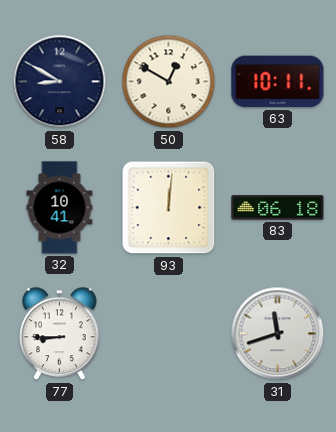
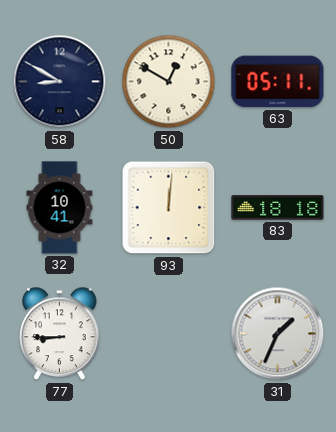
63: 10:11 -> 05:11 (278, 82)
83: 06:18 -> 18:18 (278, 208)
31: 11:42 -> 1:34 (278, 334)
